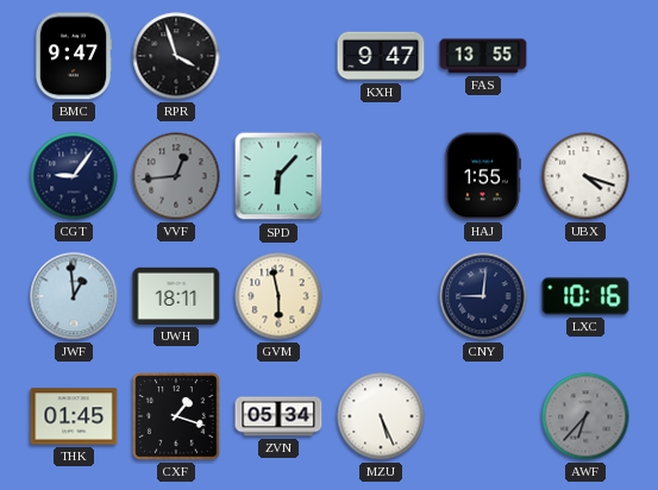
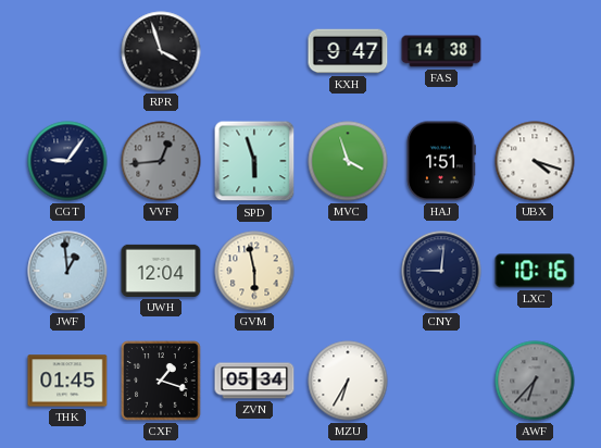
BMC: 9:47 -> none (74, 56)
FAS: 13:55 -> 14:38 (441, 51)
SPD: 6:07 -> 5:57 (254, 161)
MVC: none -> 3:57 (348, 161)
HAJ: 1:55 -> 1:51 (441, 161)
UWH: 18:11 -> 12:04 (161, 271)
MZU: 5:26 -> 6:35 (348, 381)
